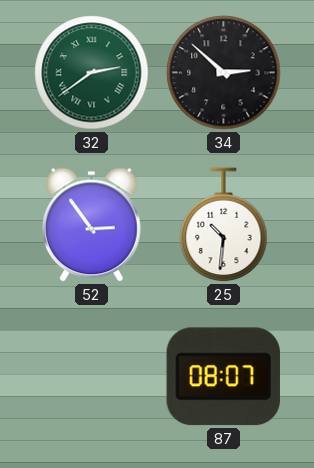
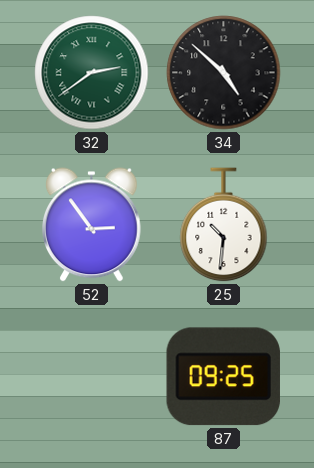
34: 2:52 -> 4:52 (224, 73)
87: 08:07 -> 09:25 (223, 377)
